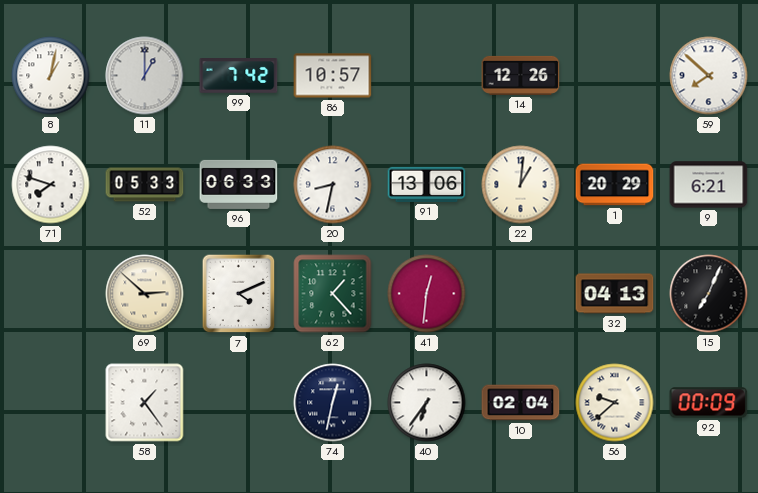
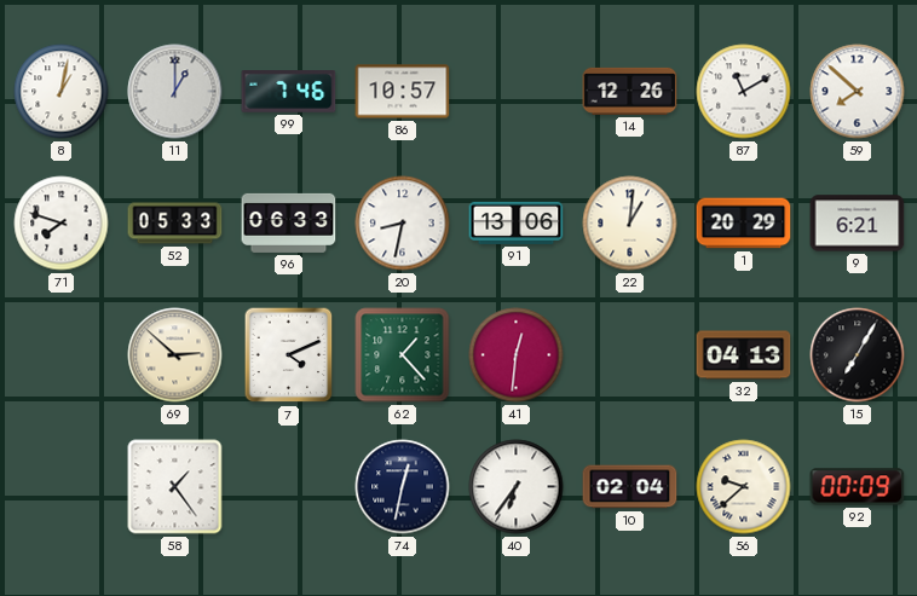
99: 7:42 -> 7:46 (289, 92)
87: none -> 11:10 (744, 92)
15: 7:04 -> 7:05 (858, 355)
